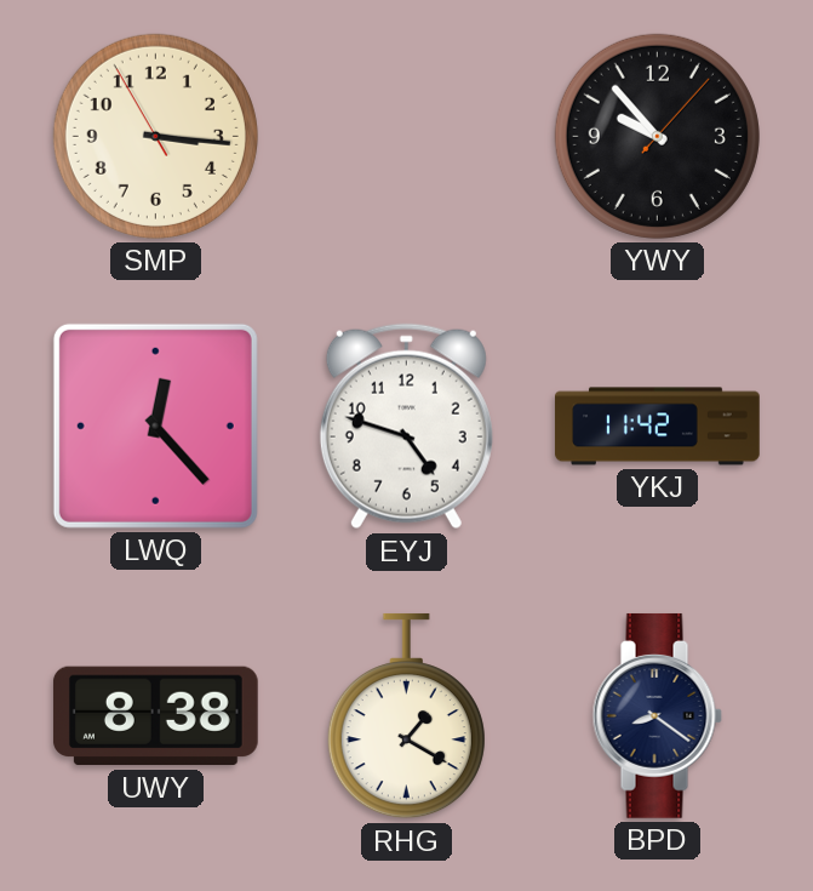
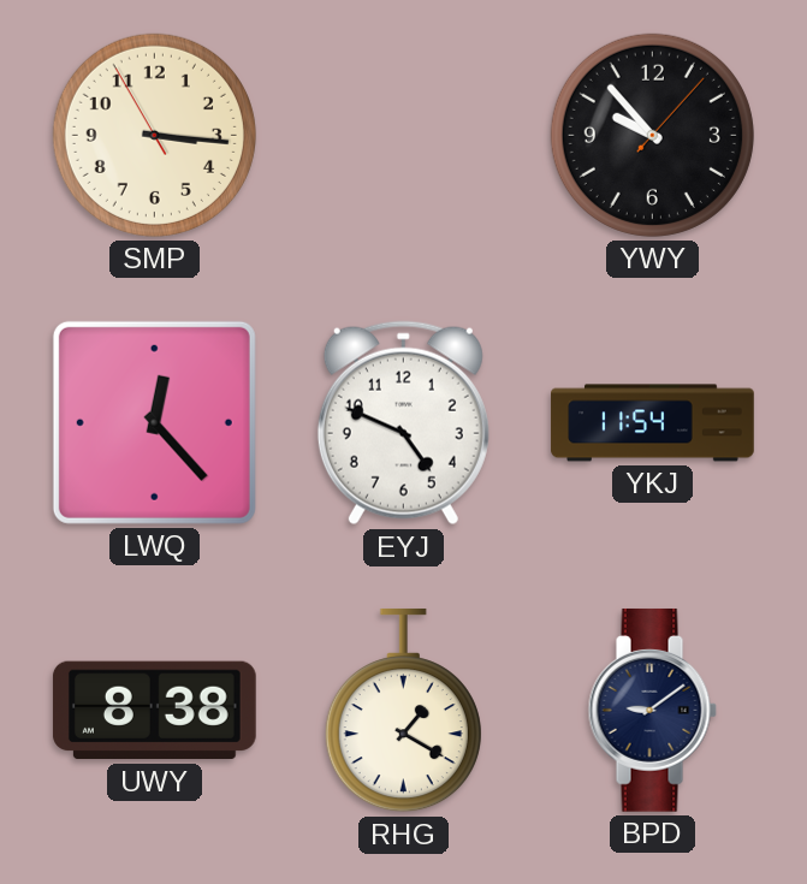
EYJ: 4:48 -> 4:49 (403, 423)
YKJ: 11:42 -> 11:54 (653, 423)
BPD: 8:21 -> 9:09 (652, 710)
